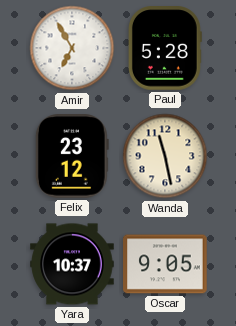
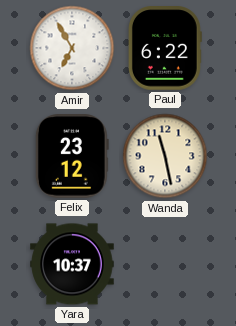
Paul: 5:28 -> 6:22 (165, 48)
Oscar: 9:05 -> none (165, 264)
